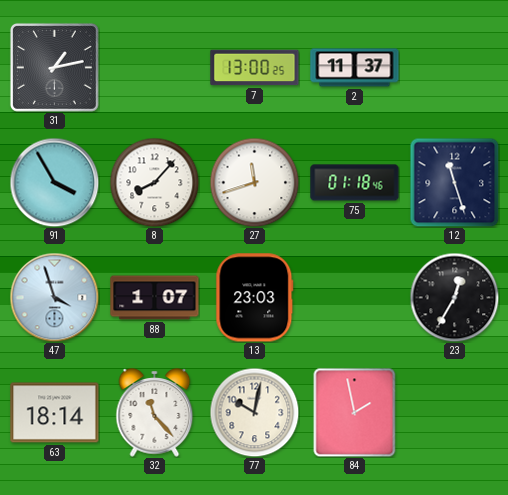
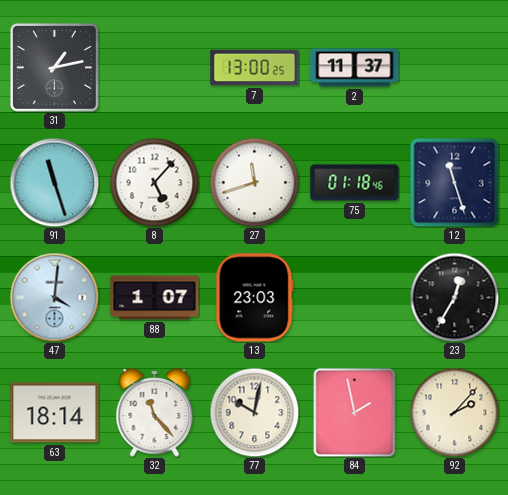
91: 3:55 -> 11:27 (54, 182)
8: 8:07 -> 5:07 (154, 182)
47: 3:57 -> 4:01 (54, 297)
92: none -> 2:07 (454, 412)
